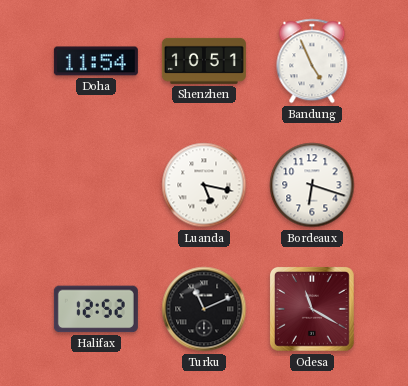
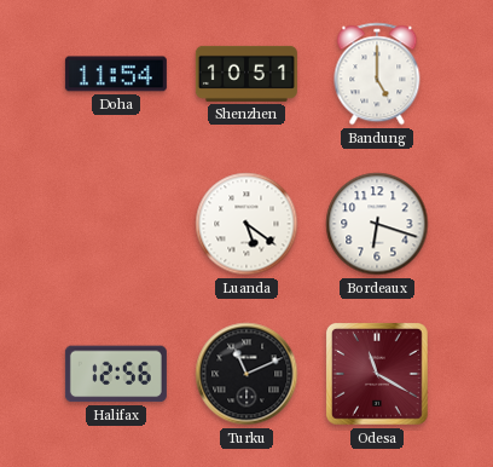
Bandung: 4:56 -> 5:00 (377, 74)
Luanda: 5:17 -> 5:21 (246, 224)
Halifax: 12:52 -> 12:56 (116, 374)
